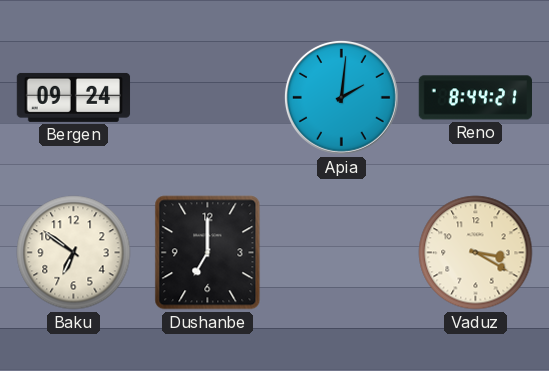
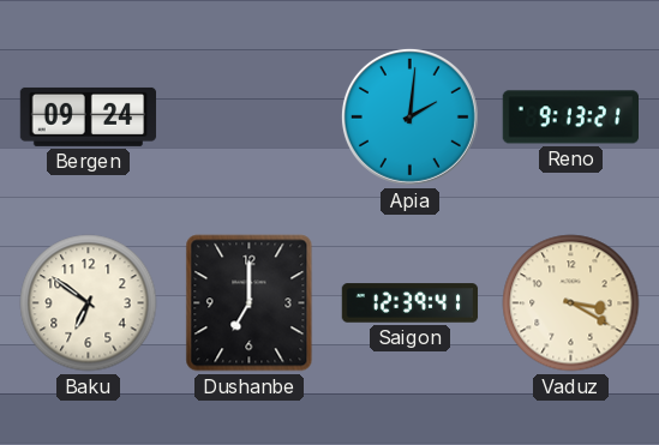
Reno: 8:44 -> 9:13 (570, 118)
Saigon: none -> 12:39 (411, 303)
